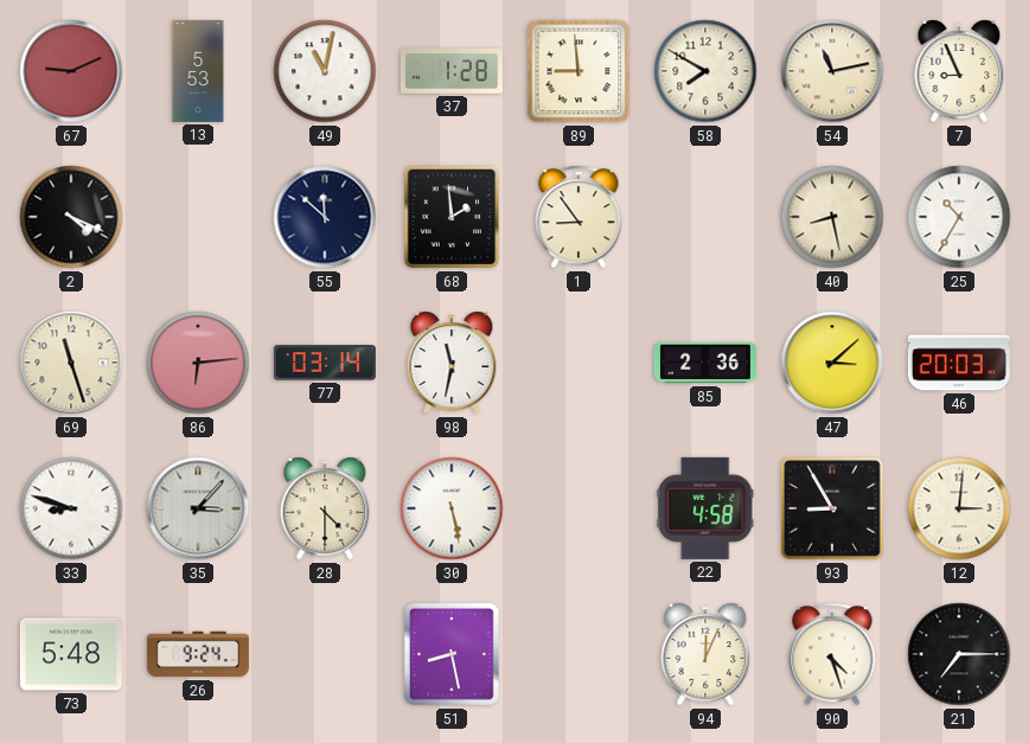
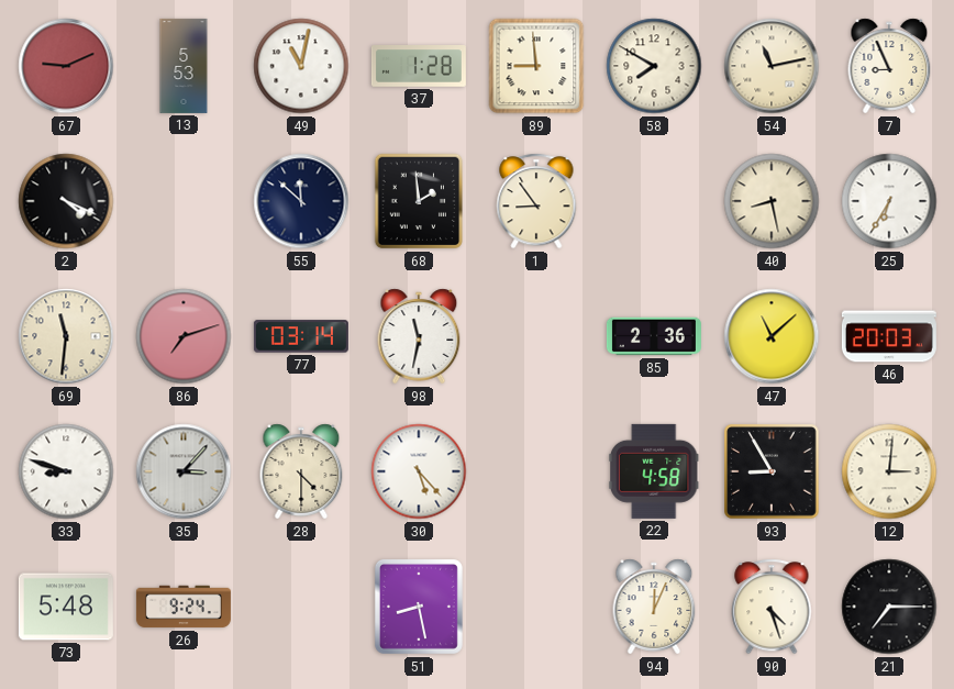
25: 10:35 -> 6:35 (889, 201)
69: 11:27 -> 11:31 (66, 336)
86: 6:14 -> 7:12 (184, 336)
47: 3:08 -> 11:08 (772, 336)
30: 5:28 -> 5:23 (419, 471)
